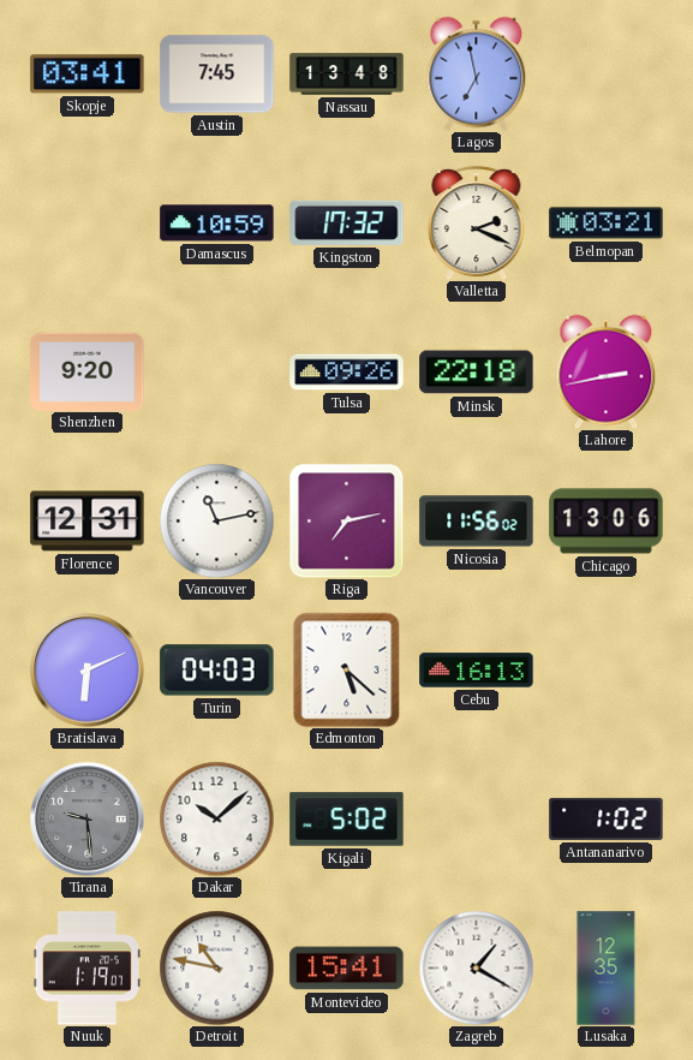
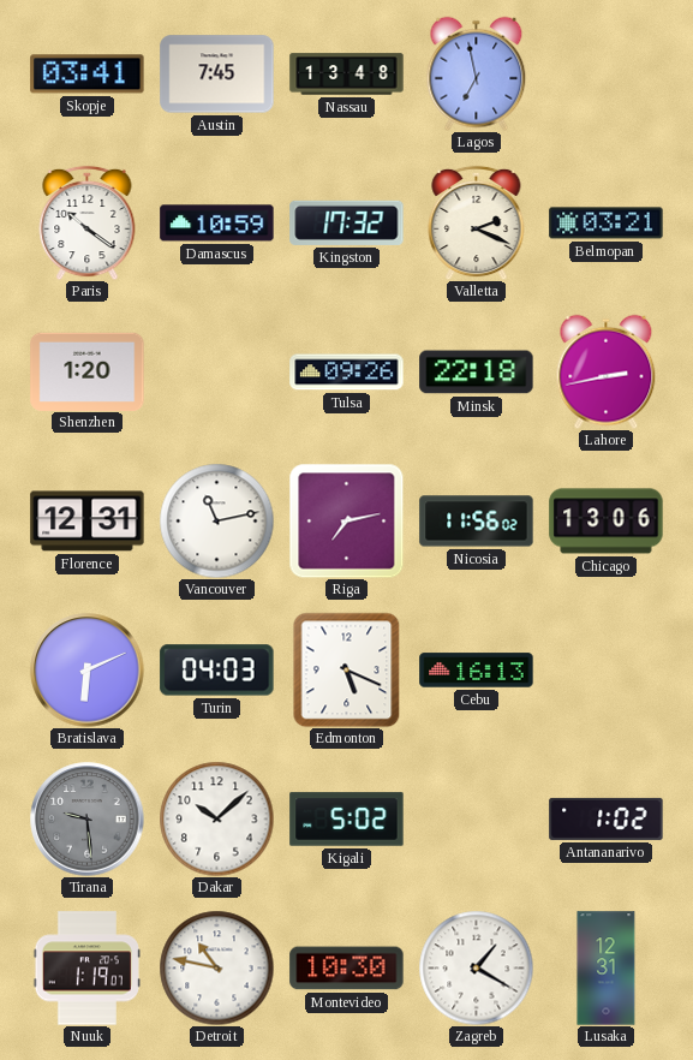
Paris: none -> 10:21 (88, 222)
Shenzhen: 9:20 -> 1:20 (88, 371)
Edmonton: 5:22 -> 5:19 (347, 669)
Montevideo: 15:41 -> 10:30 (347, 969)
Lusaka: 12:35 -> 12:31 (607, 969)
